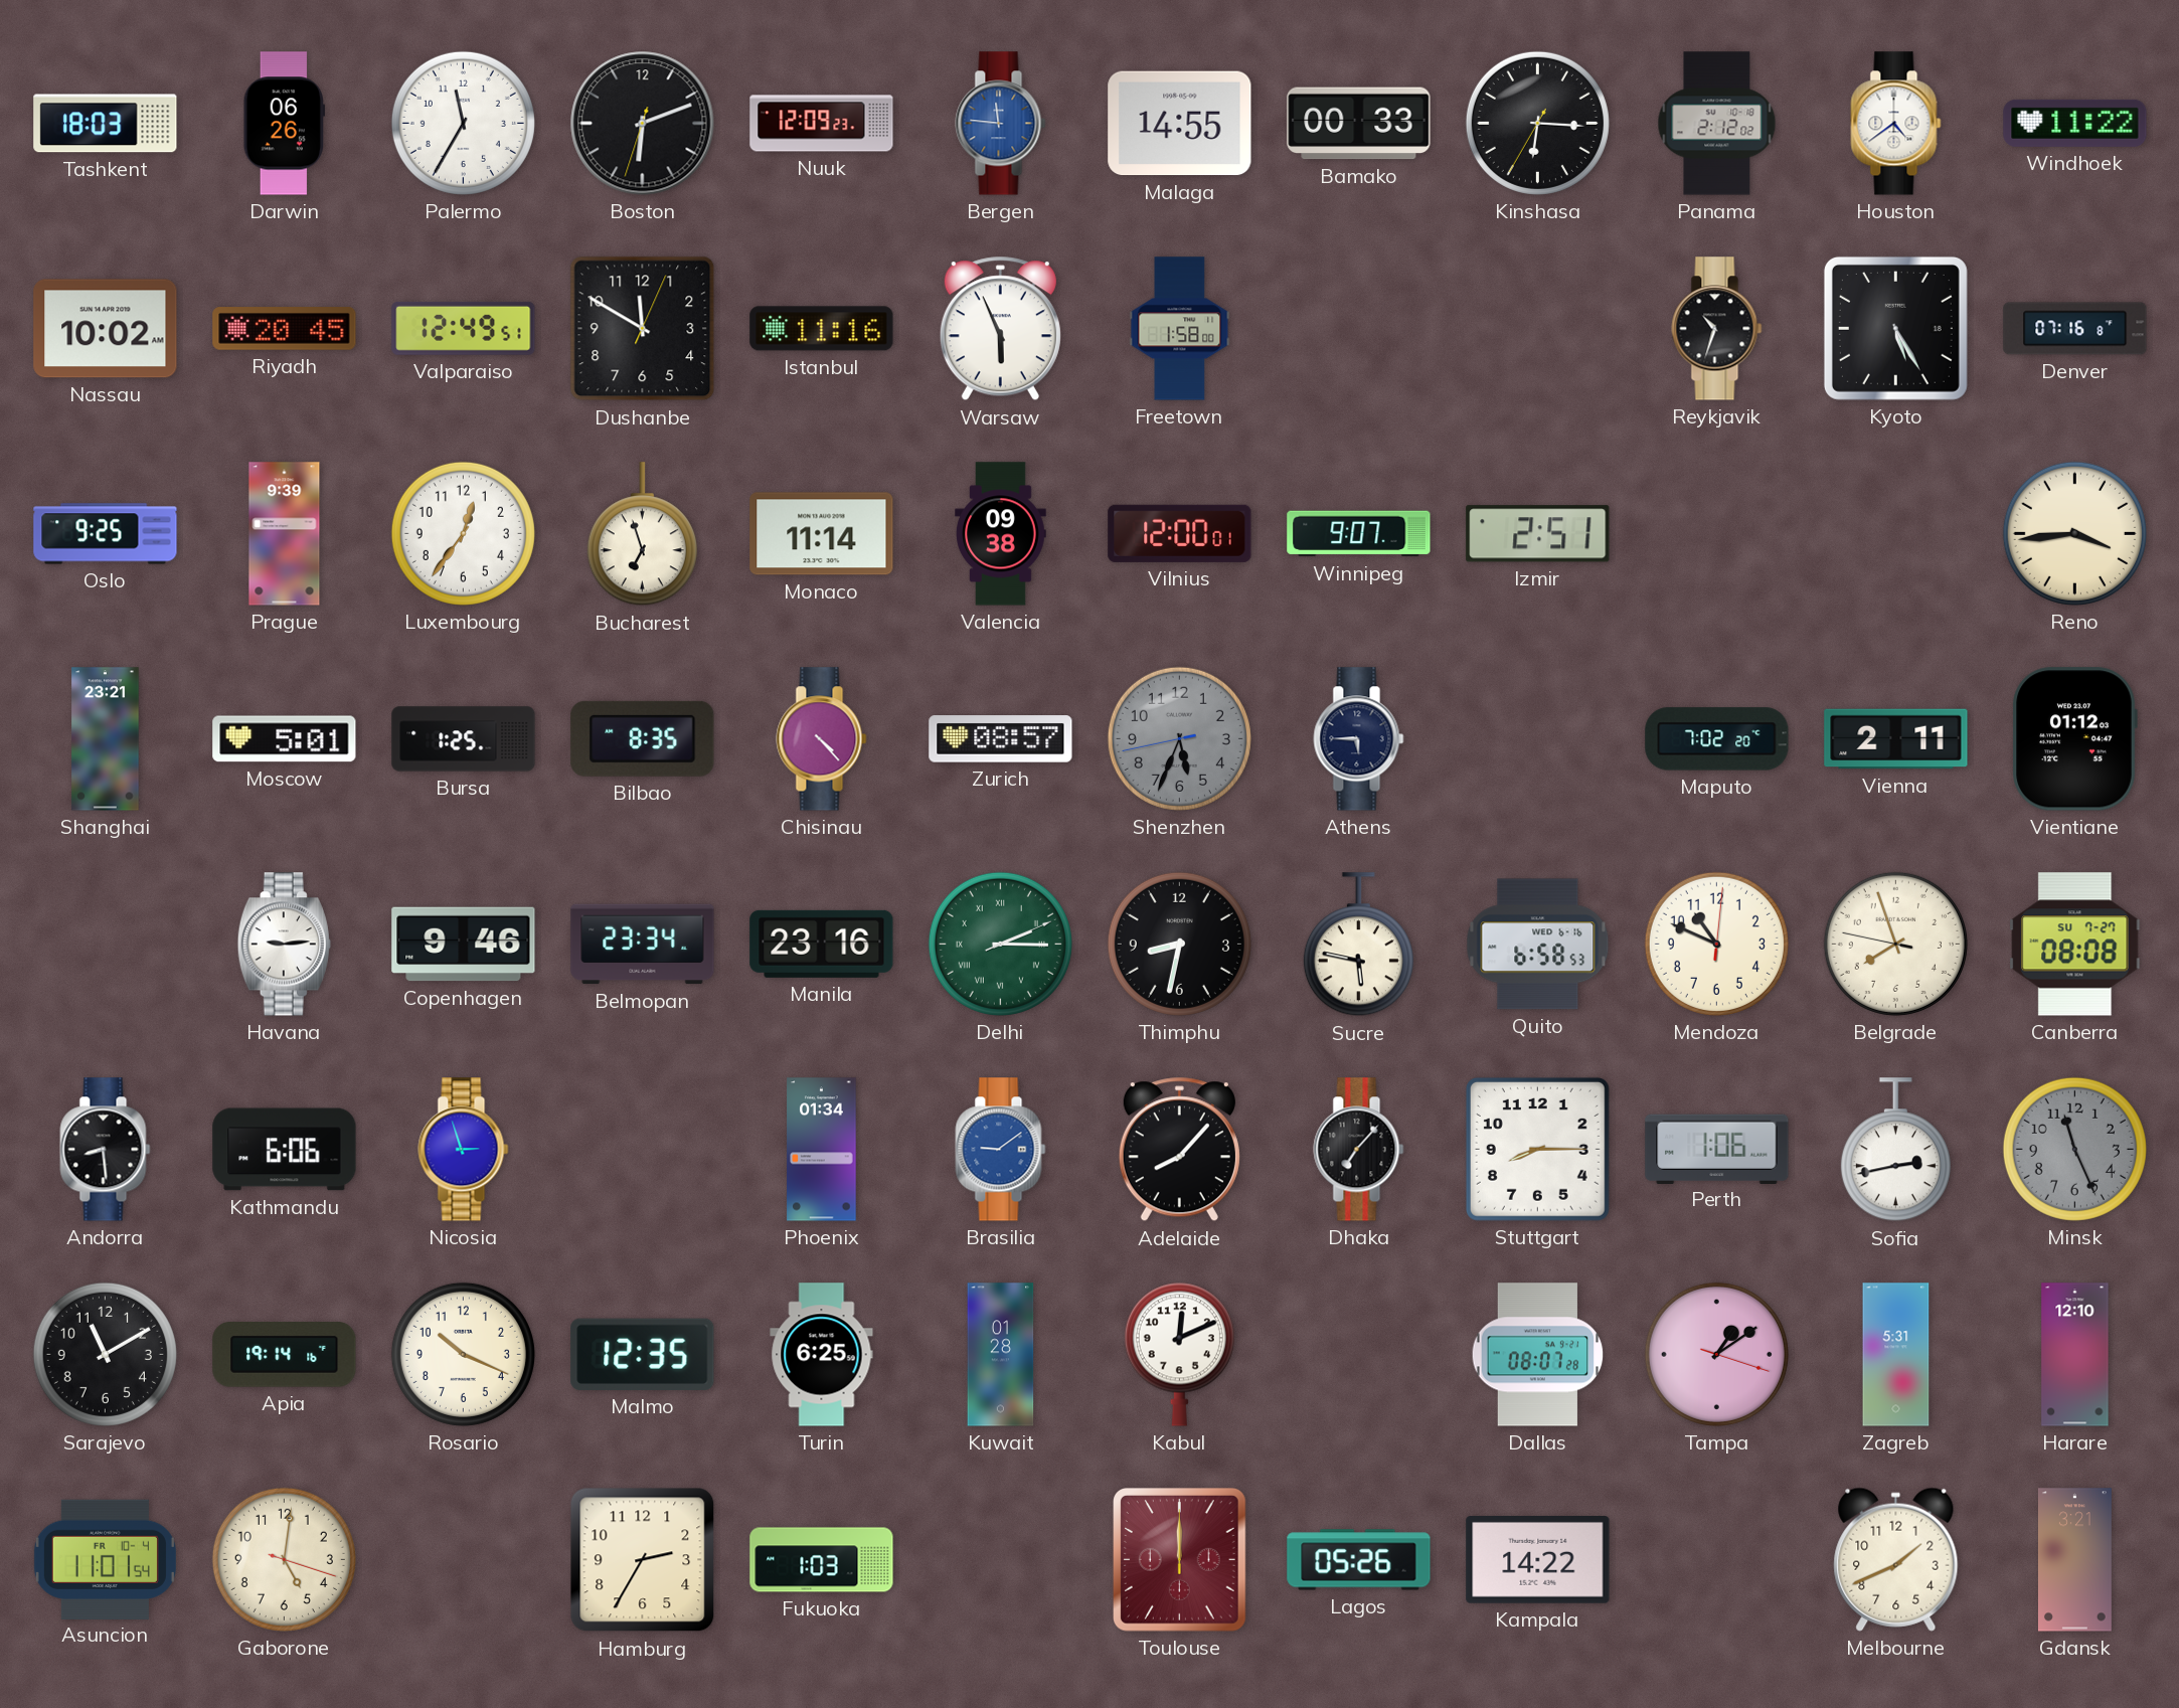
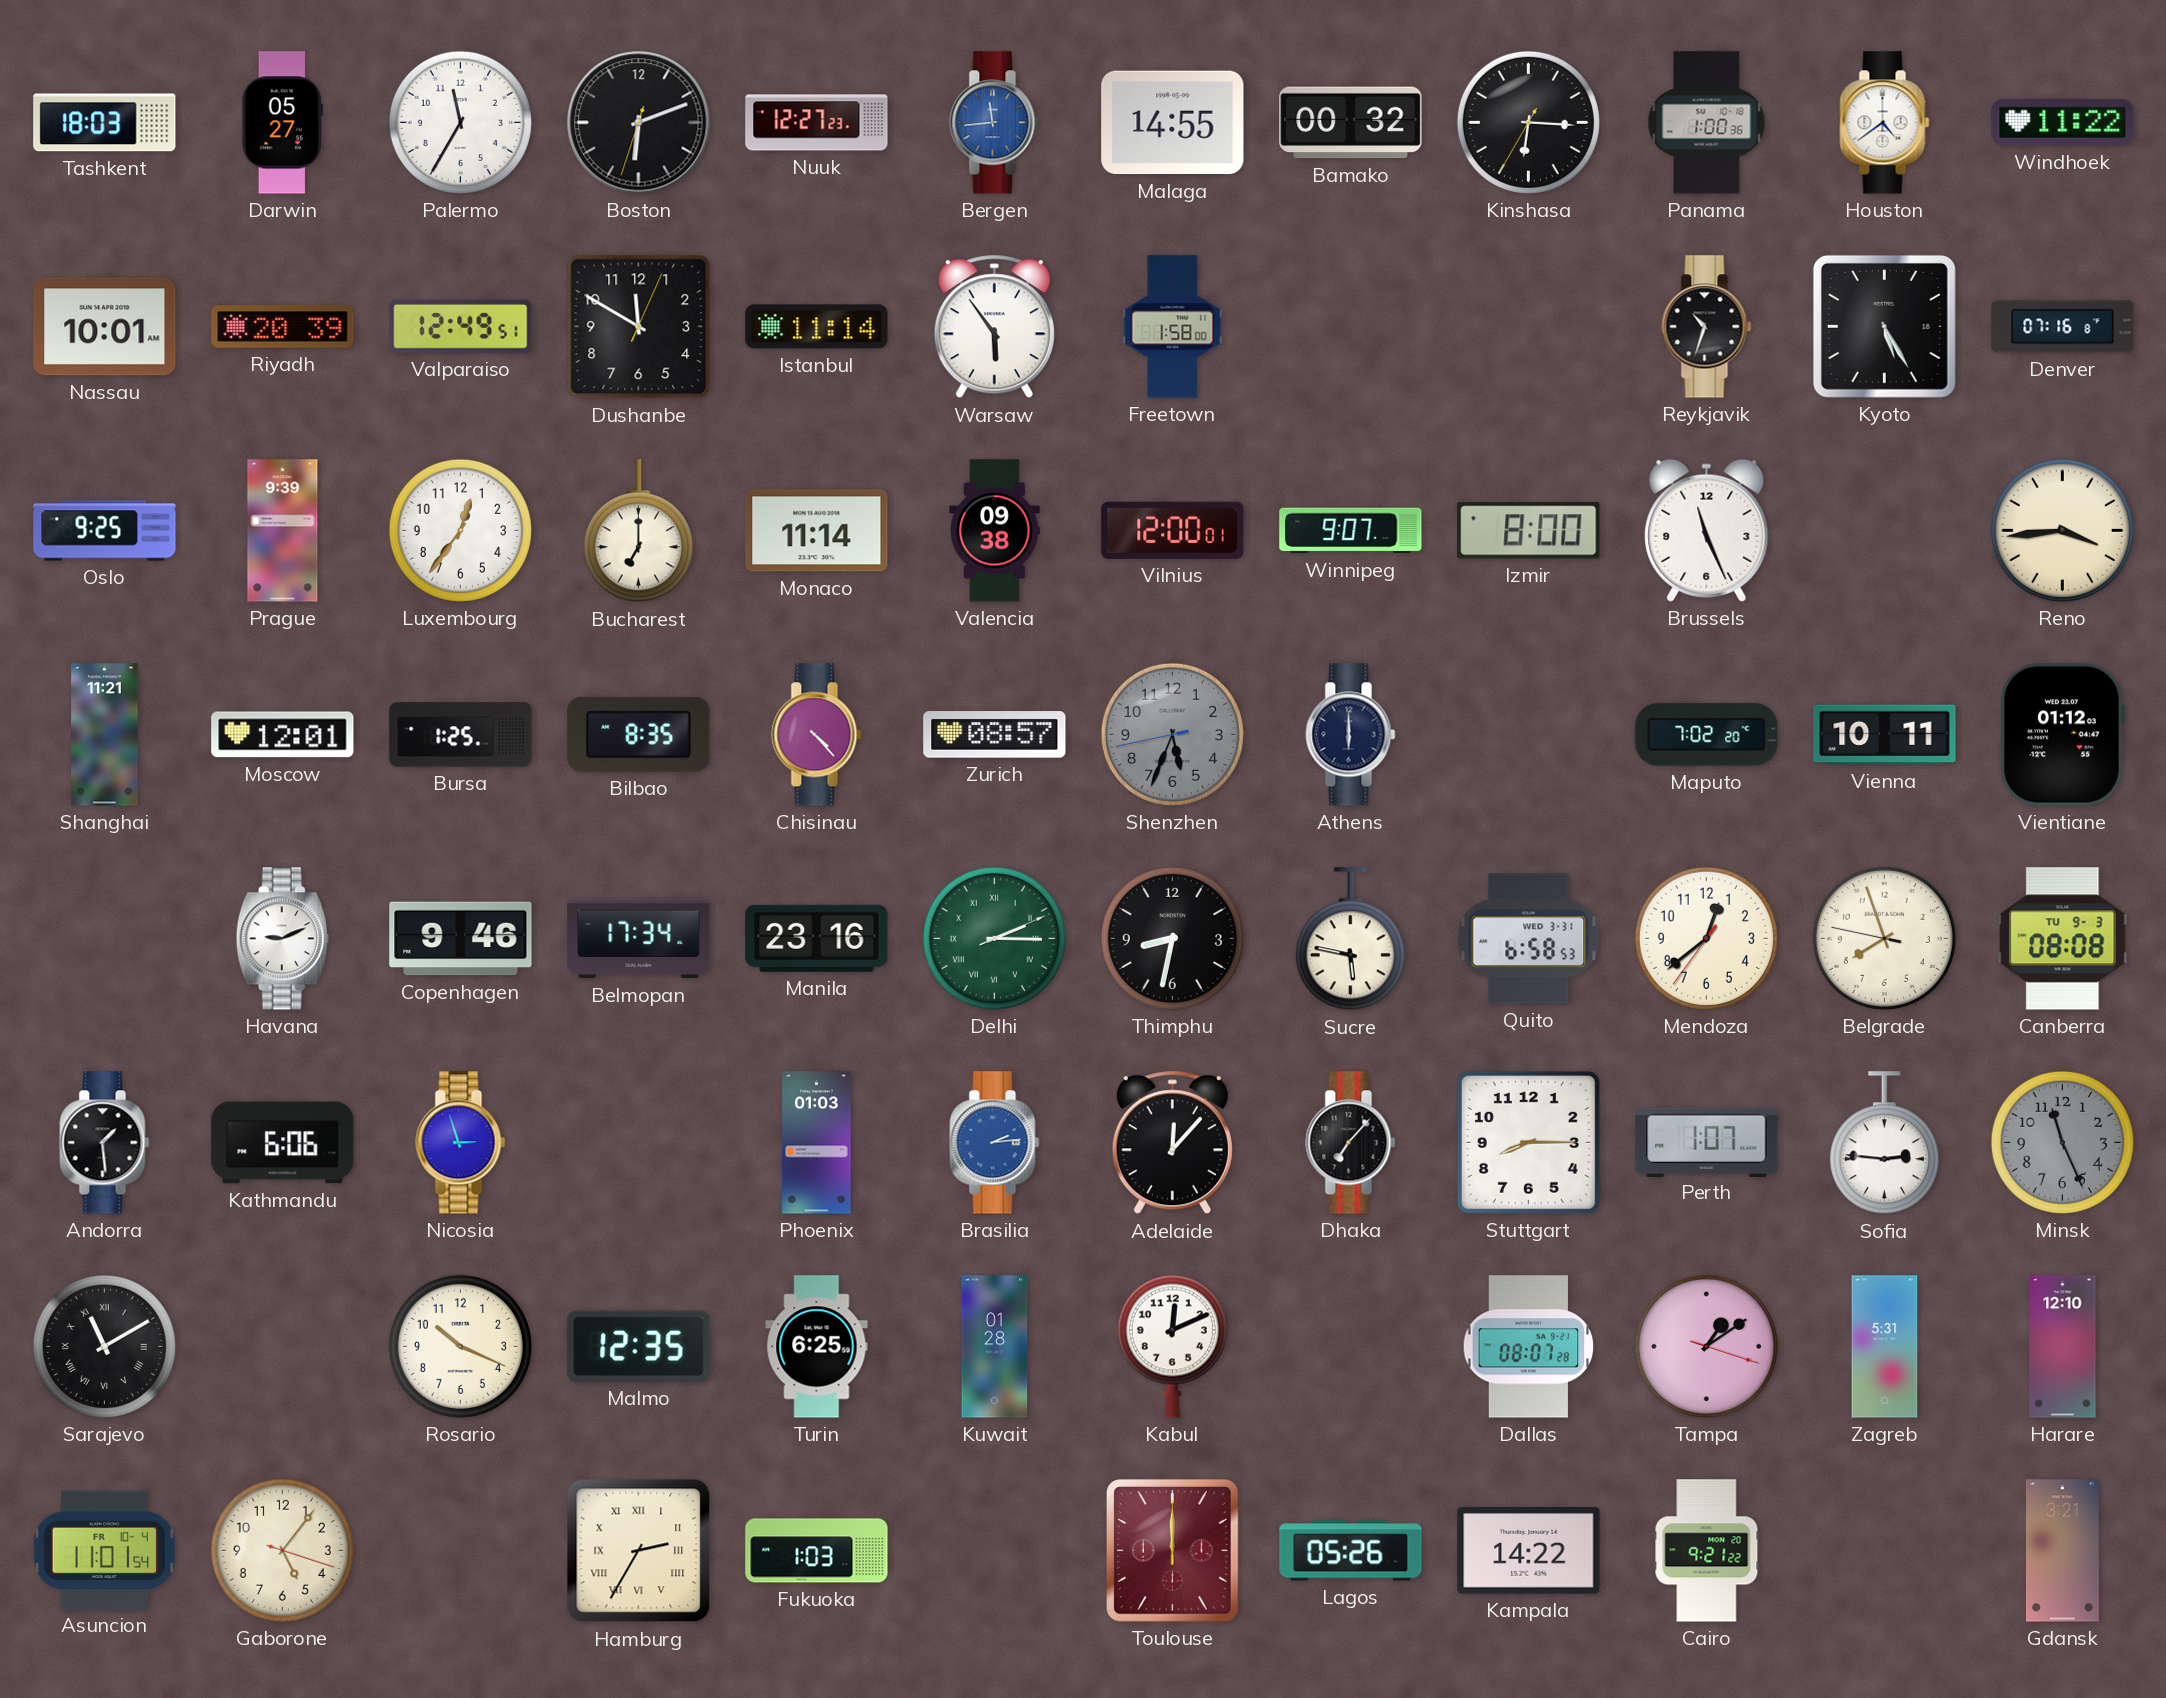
Darwin: 06:26 -> 05:27 (283, 123)
Nuuk: 12:09 -> 12:27 (817, 123)
Bergen: 11:46 -> 11:44 (995, 123)
Bamako: 00:33 -> 00:32 (1351, 123)
Panama: 2:12 -> 1:00 (1707, 123)
Nassau: 10:02 -> 10:01 (105, 327)
Riyadh: 20:45 -> 20:39 (283, 327)
Istanbul: 11:16 -> 11:14 (817, 327)
Warsaw: 5:56 -> 5:54 (994, 327)
Bucharest: 6:57 -> 7:00 (638, 531)
Izmir: 2:51 -> 8:00 (1529, 531)
Brussels: none -> 11:26 (1707, 530)
Shanghai: 23:21 -> 11:21 (105, 735)
Moscow: 5:01 -> 12:01 (283, 735)
Athens: 5:45 -> 6:00 (1351, 735)
Vienna: 2:11 -> 10:11 (1885, 735)
Havana: 9:14 -> 9:11 (282, 939)
Belmopan: 23:34 -> 17:34 (639, 939)
Quito date: WED 6-16 -> WED 3-31 (1529, 939)
Mendoza: 10:49 -> 12:38 (1706, 938)
Canberra date: SU 7-27 -> TU 9-3 (2063, 939)
Andorra: 8:29 -> 1:29 (105, 1143)
Phoenix: 01:34 -> 01:03 (817, 1143)
Brasilia: 9:09 -> 2:14 (995, 1143)
Adelaide: 8:07 -> 12:07 (1172, 1143)
Perth: 1:06 -> 1:07 (1707, 1142)
Sofia: 2:43 -> 2:46 (1884, 1143)
Sarajevo numerals: Arabic -> Roman (104, 1346)
Apia: 19:14 -> none (285, 1355)
Gaborone: 5:01 -> 5:06 (282, 1550)
Hamburg numerals: Arabic -> Roman (639, 1551)
Cairo: none -> 9:21 (1707, 1551)
Melbourne: 1:41 -> none (1896, 1559)
